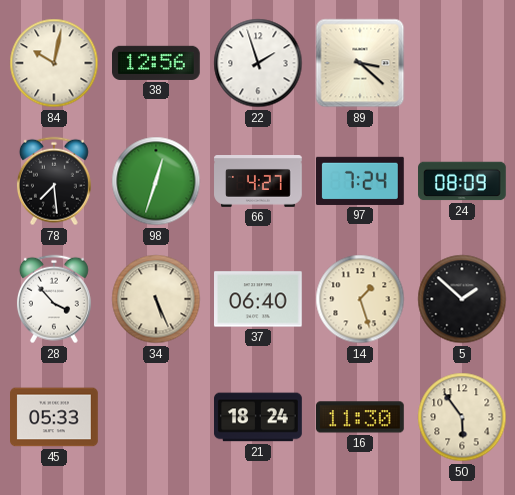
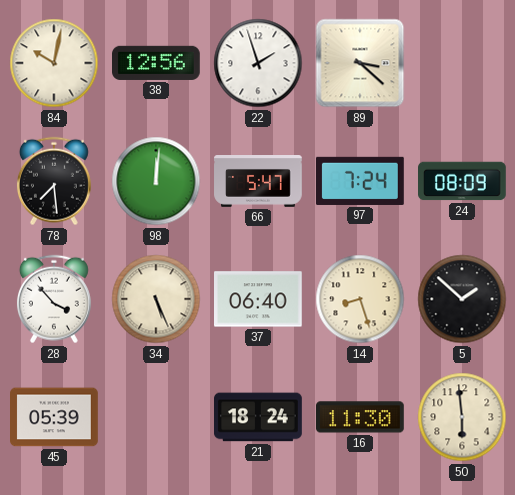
98: 12:33 -> 12:01 (156, 181)
66: 4:27 -> 5:47 (258, 182)
14: 1:27 -> 8:27 (360, 299)
45: 05:33 -> 05:39 (54, 417)
50: 5:54 -> 5:59 (462, 417)
